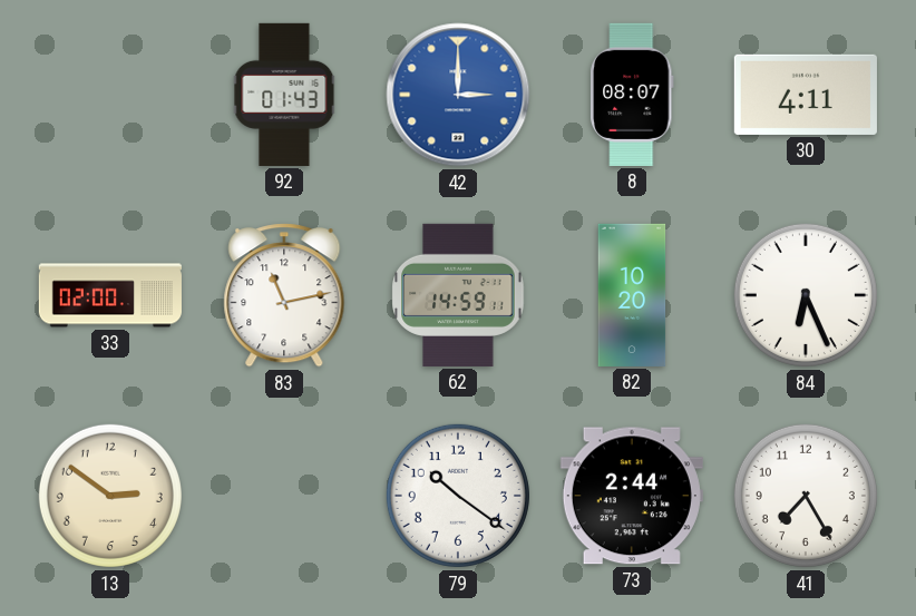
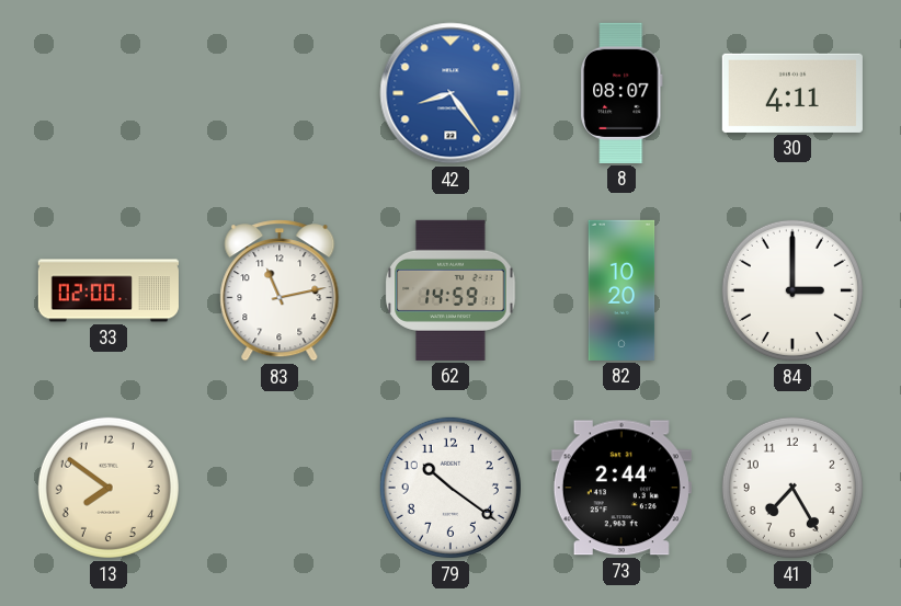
92: 01:43 -> none (284, 95)
42: 3:00 -> 8:24 (450, 93)
84: 6:26 -> 3:00 (792, 290)
13: 2:51 -> 7:51 (109, 488)
